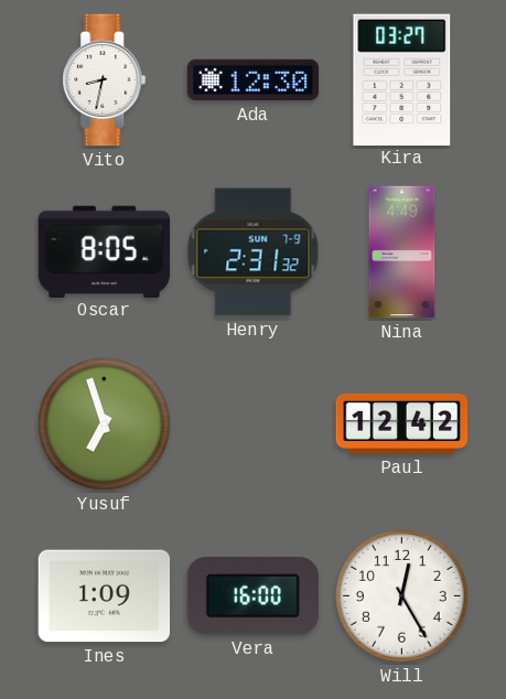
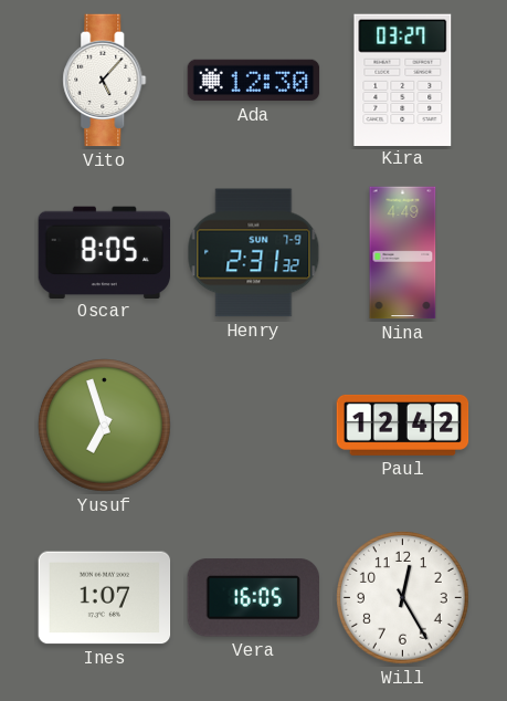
Vito: 8:32 -> 5:07 (105, 81)
Ines: 1:09 -> 1:07 (105, 598)
Vera: 16:00 -> 16:05 (253, 598)
